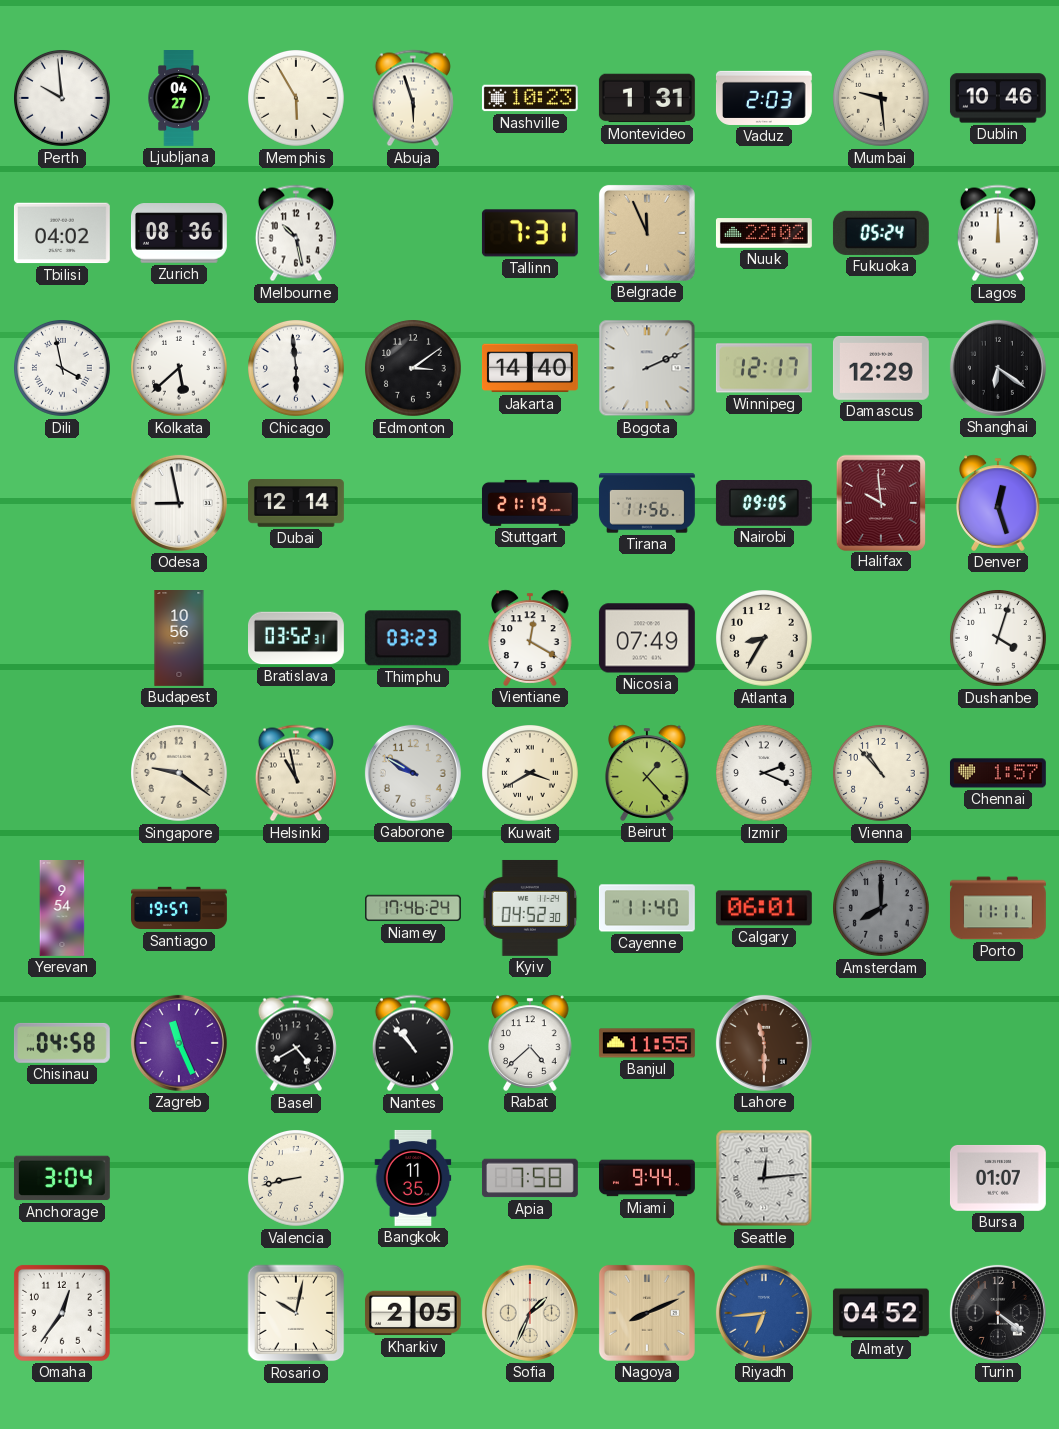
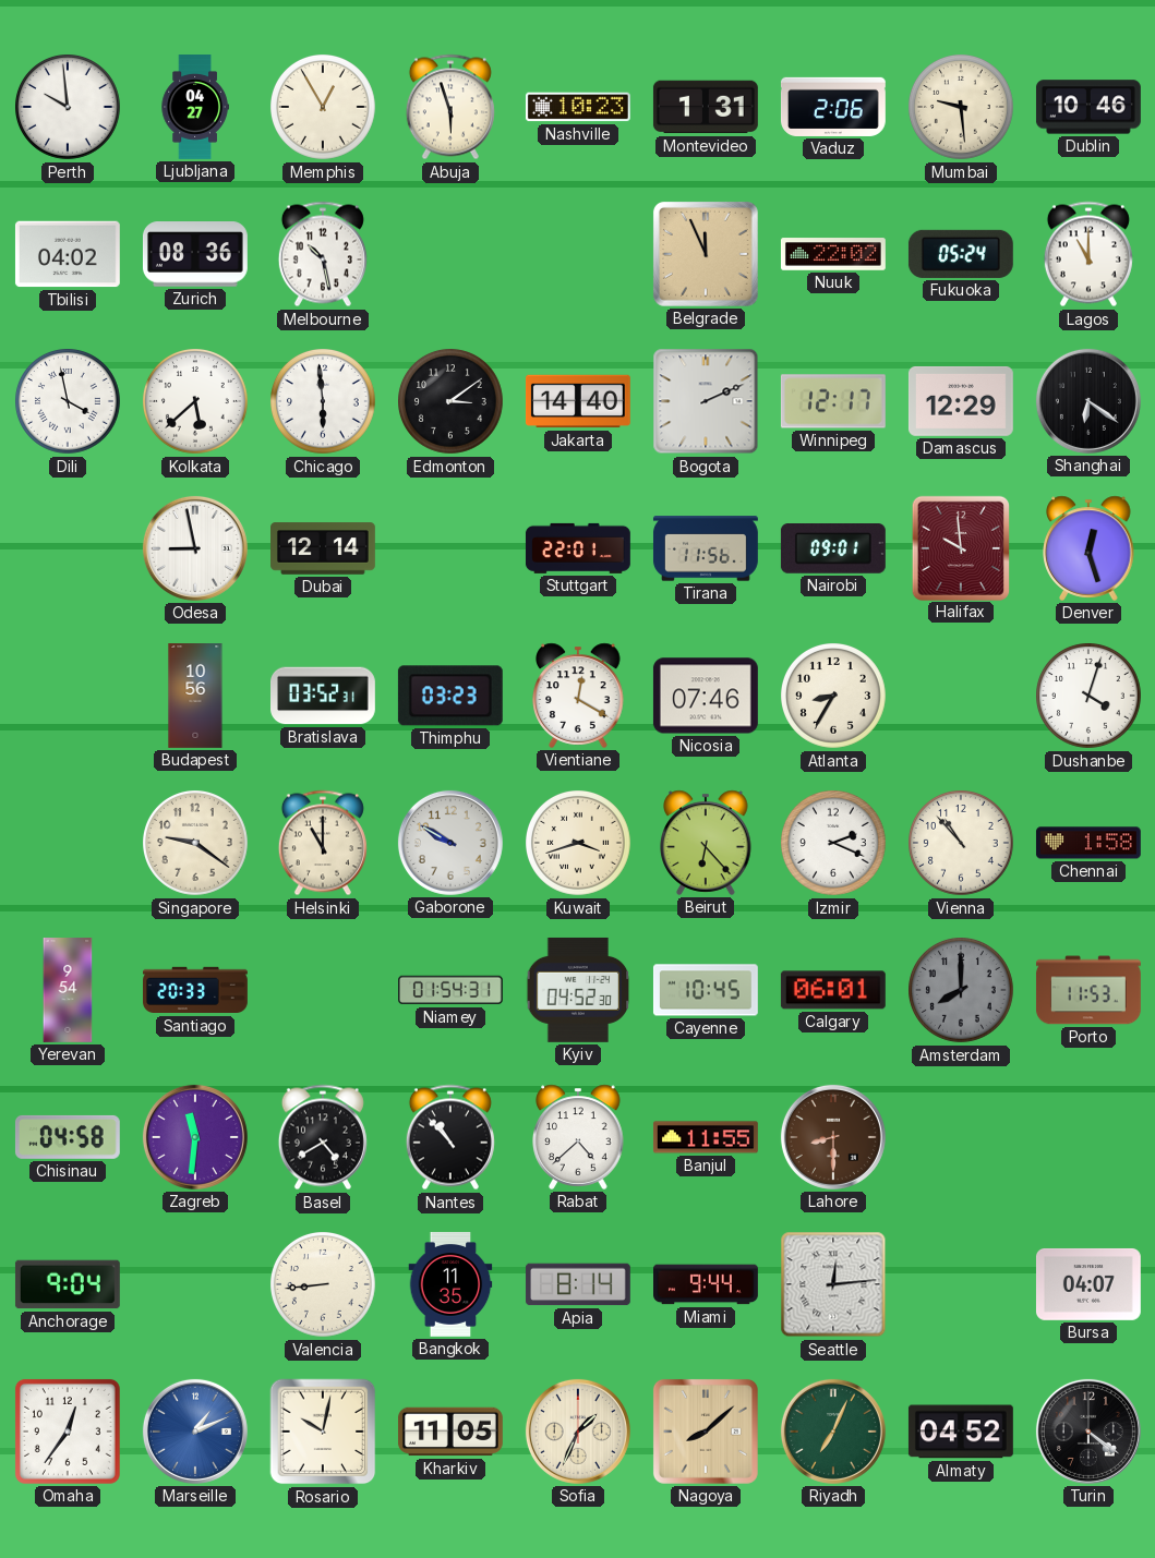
Memphis: 5:55 -> 12:55 (324, 108)
Vaduz: 2:03 -> 2:06 (833, 107)
Tallinn: 7:31 -> none (530, 233)
Lagos: 12:00 -> 11:00 (1088, 254)
Stuttgart: 21:19 -> 22:01 (578, 548)
Nairobi: 09:05 -> 09:01 (833, 549)
Nicosia: 07:49 -> 07:46 (706, 696)
Helsinki: 10:58 -> 11:00 (323, 843)
Kuwait: 3:40 -> 3:42 (579, 844)
Beirut: 1:23 -> 6:23 (706, 843)
Chennai: 1:57 -> 1:58 (1088, 843)
Santiago: 19:57 -> 20:33 (196, 990)
Niamey: 17:46 -> 01:54 (452, 990)
Cayenne: 11:40 -> 10:45 (706, 990)
Porto: 11:11 -> 11:53 (1088, 990)
Zagreb: 11:26 -> 11:31 (195, 1137)
Lahore: 11:30 -> 8:30 (833, 1137)
Anchorage: 3:04 -> 9:04 (68, 1284)
Valencia: 8:43 -> 8:44 (324, 1285)
Apia: 7:58 -> 8:14 (578, 1284)
Bursa: 01:07 -> 04:07 (1088, 1284)
Marseille: none -> 1:11 (195, 1432)
Kharkiv: 2:05 -> 11:05 (450, 1432)
Nagoya: 8:11 -> 8:08 (706, 1432)
Riyadh: 6:44 -> 7:04 (833, 1432)
Riyadh dial: blue -> green (833, 1432)
